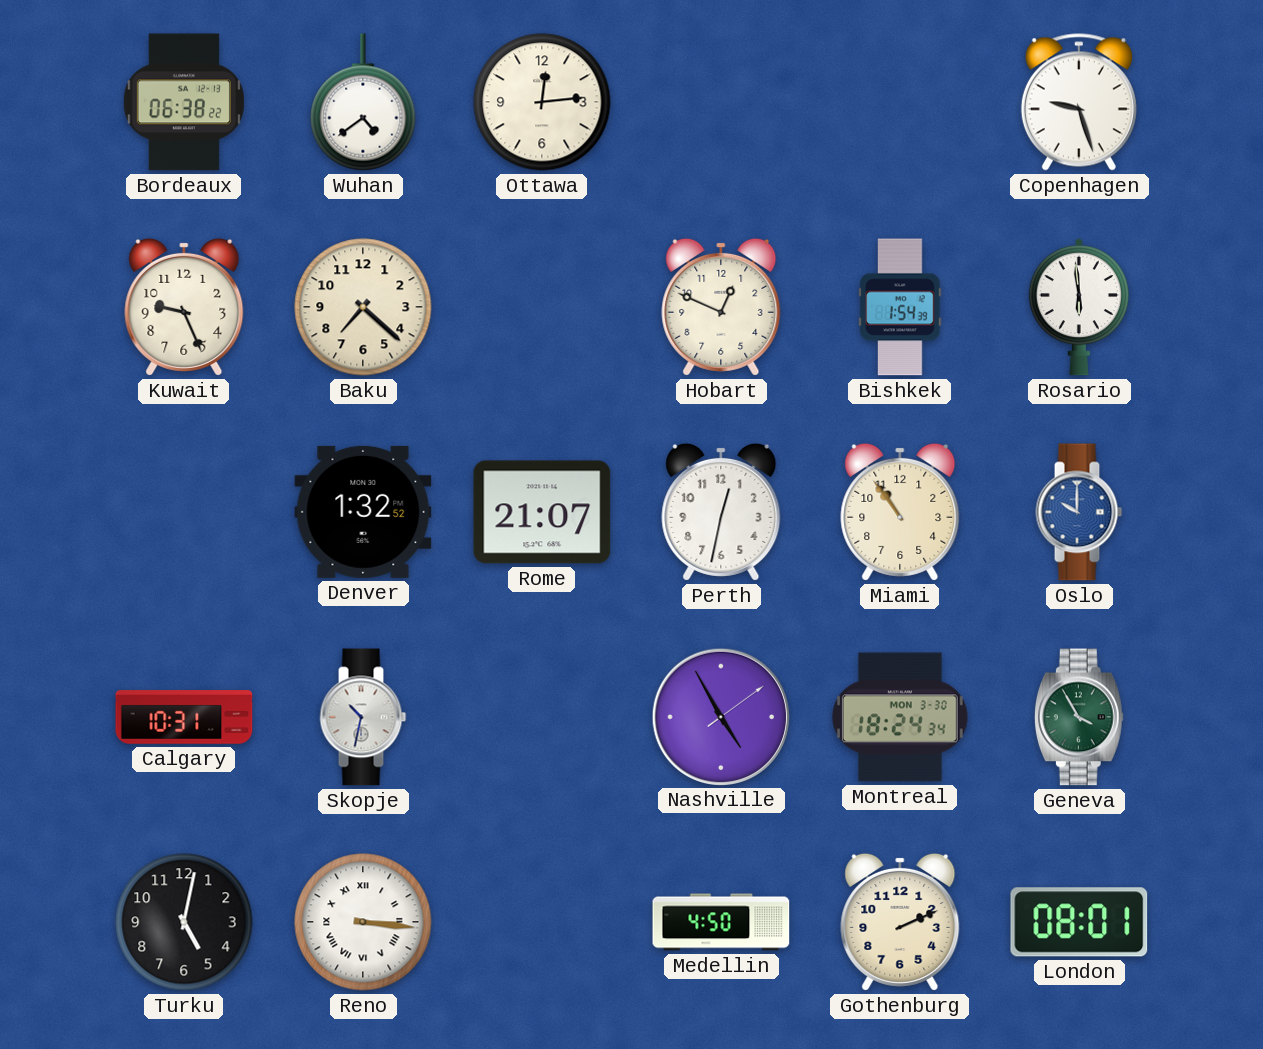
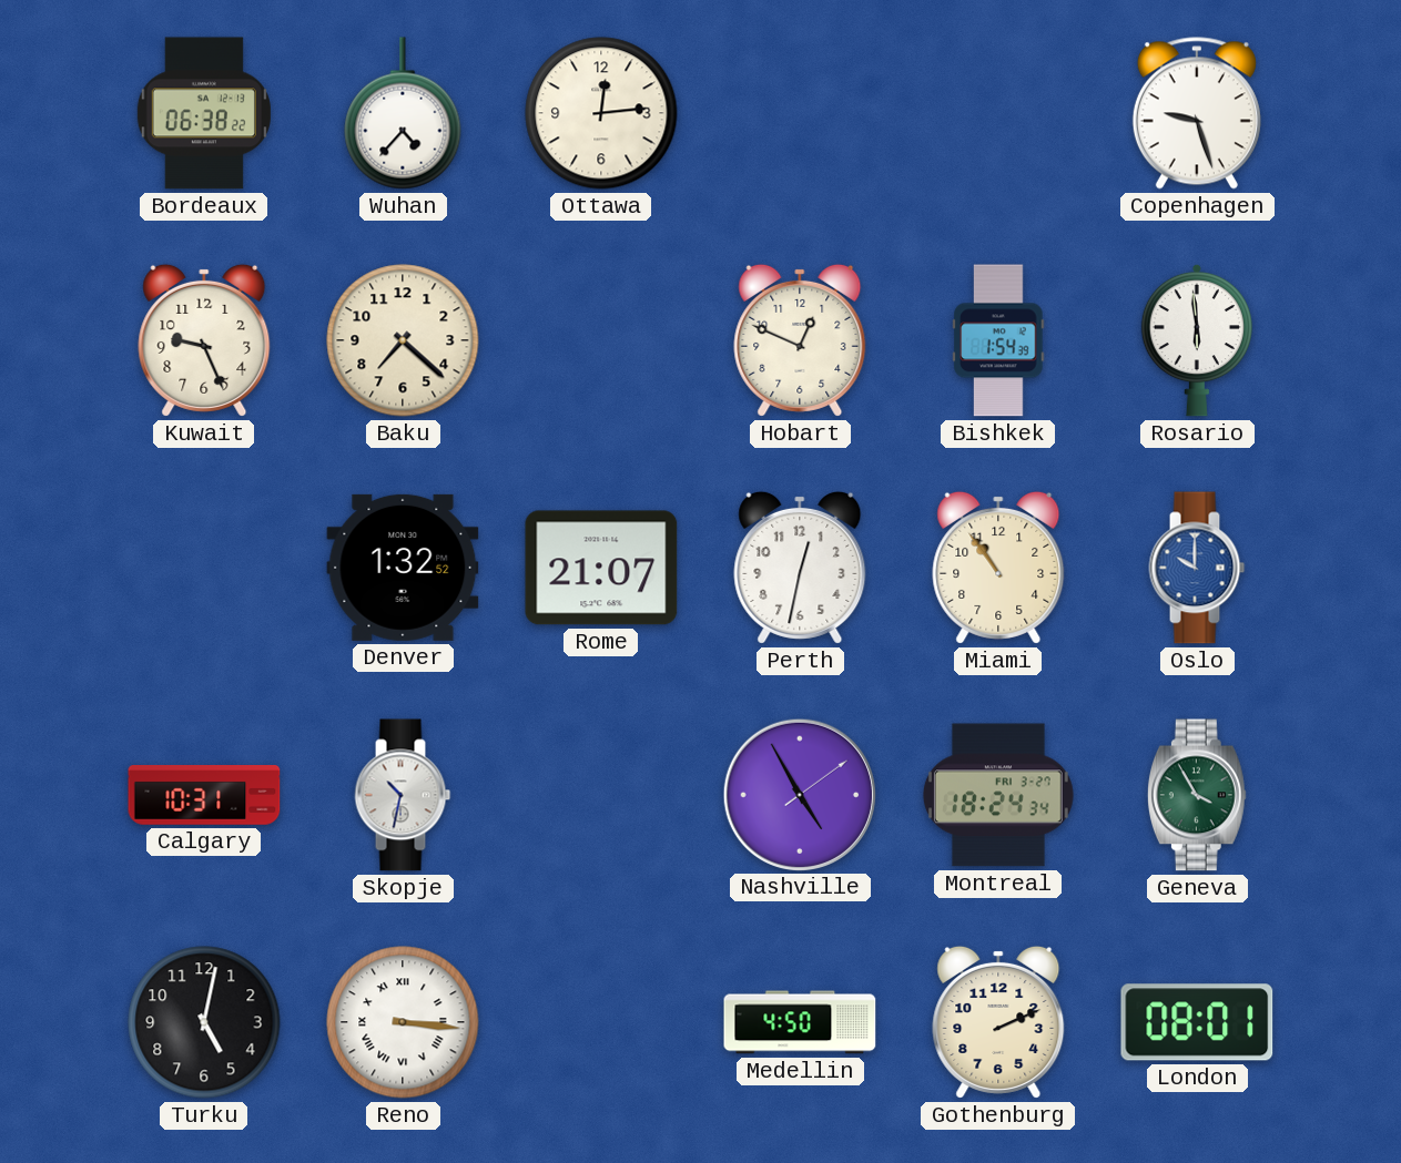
Wuhan: 4:39 -> 4:37 (403, 113)
Montreal date: MON 3-30 -> FRI 3-27 (998, 795)
